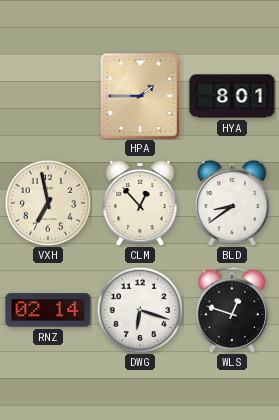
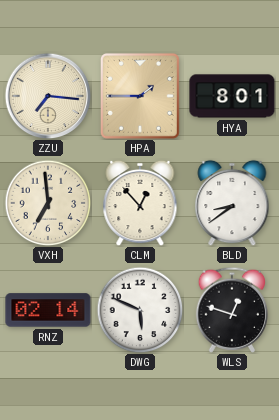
ZZU: none -> 7:16 (48, 96)
VXH: 6:58 -> 6:59 (48, 203)
DWG: 6:18 -> 5:49 (140, 310)
